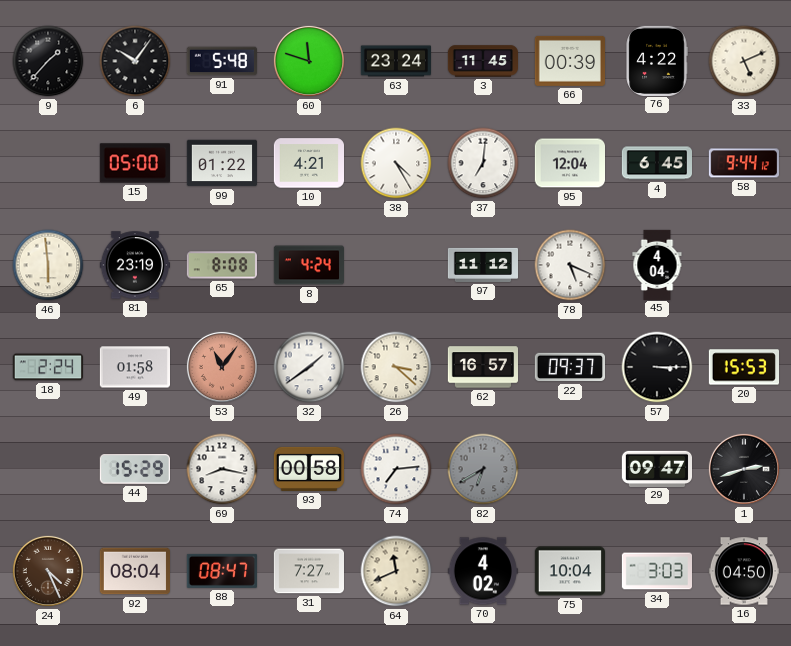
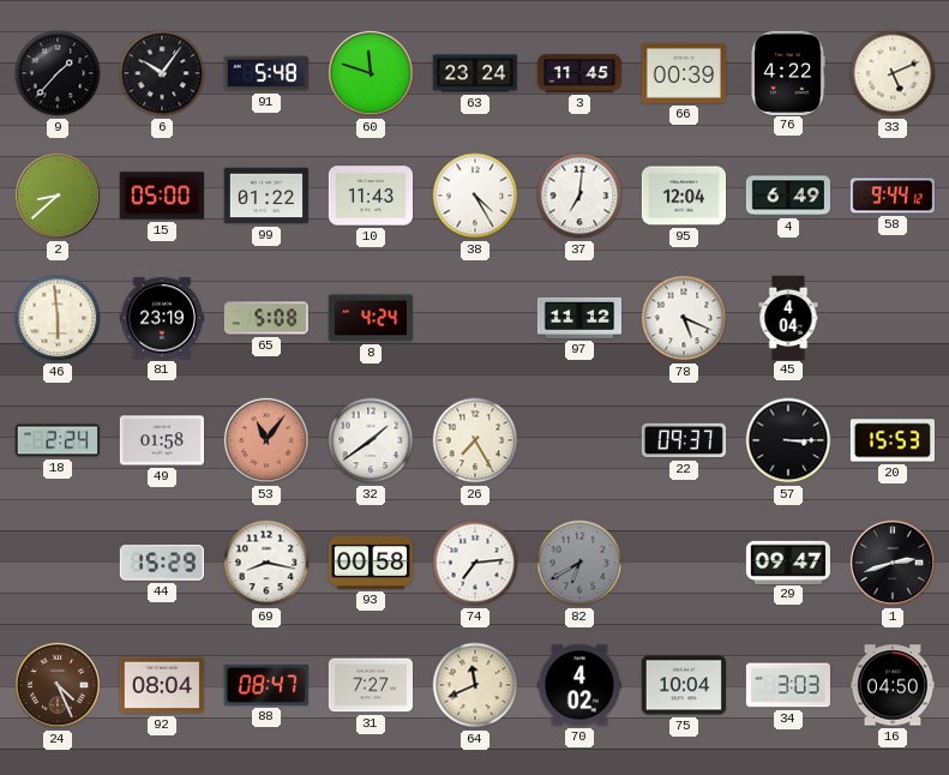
2: none -> 8:38 (58, 196)
10: 4:21 -> 11:43 (370, 196)
4: 6:45 -> 6:49 (787, 196)
65: 8:08 -> 5:08 (266, 318)
26: 3:22 -> 7:25 (475, 440)
62: 16:57 -> none (482, 367)
